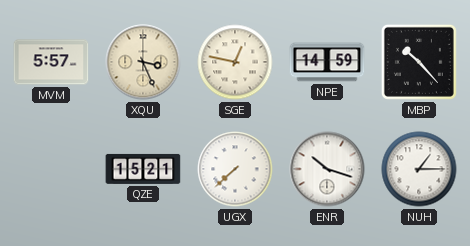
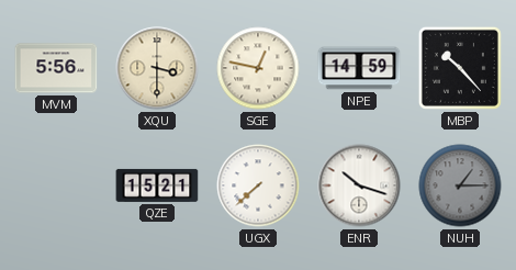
MVM: 5:57 -> 5:56 (56, 68)
XQU: 3:26 -> 3:30 (157, 68)
NUH dial: white -> grey (460, 185)
